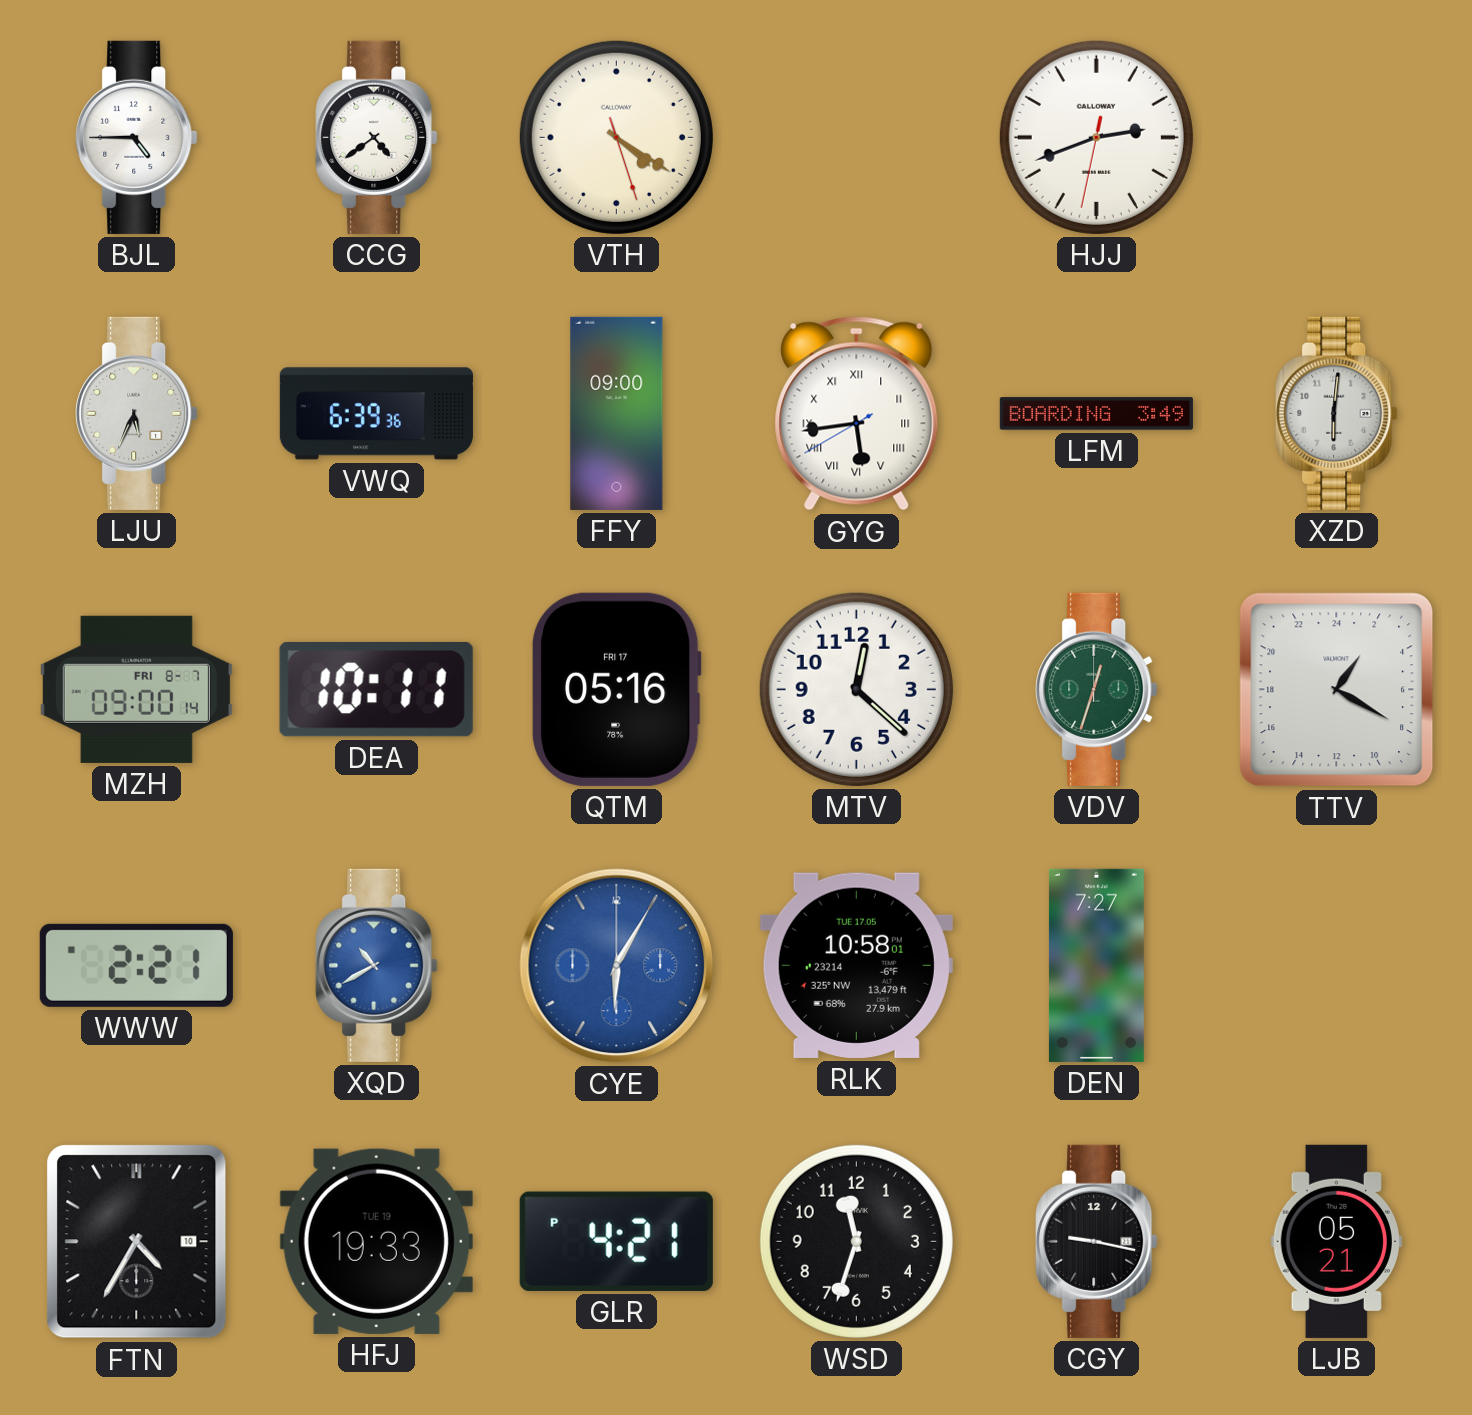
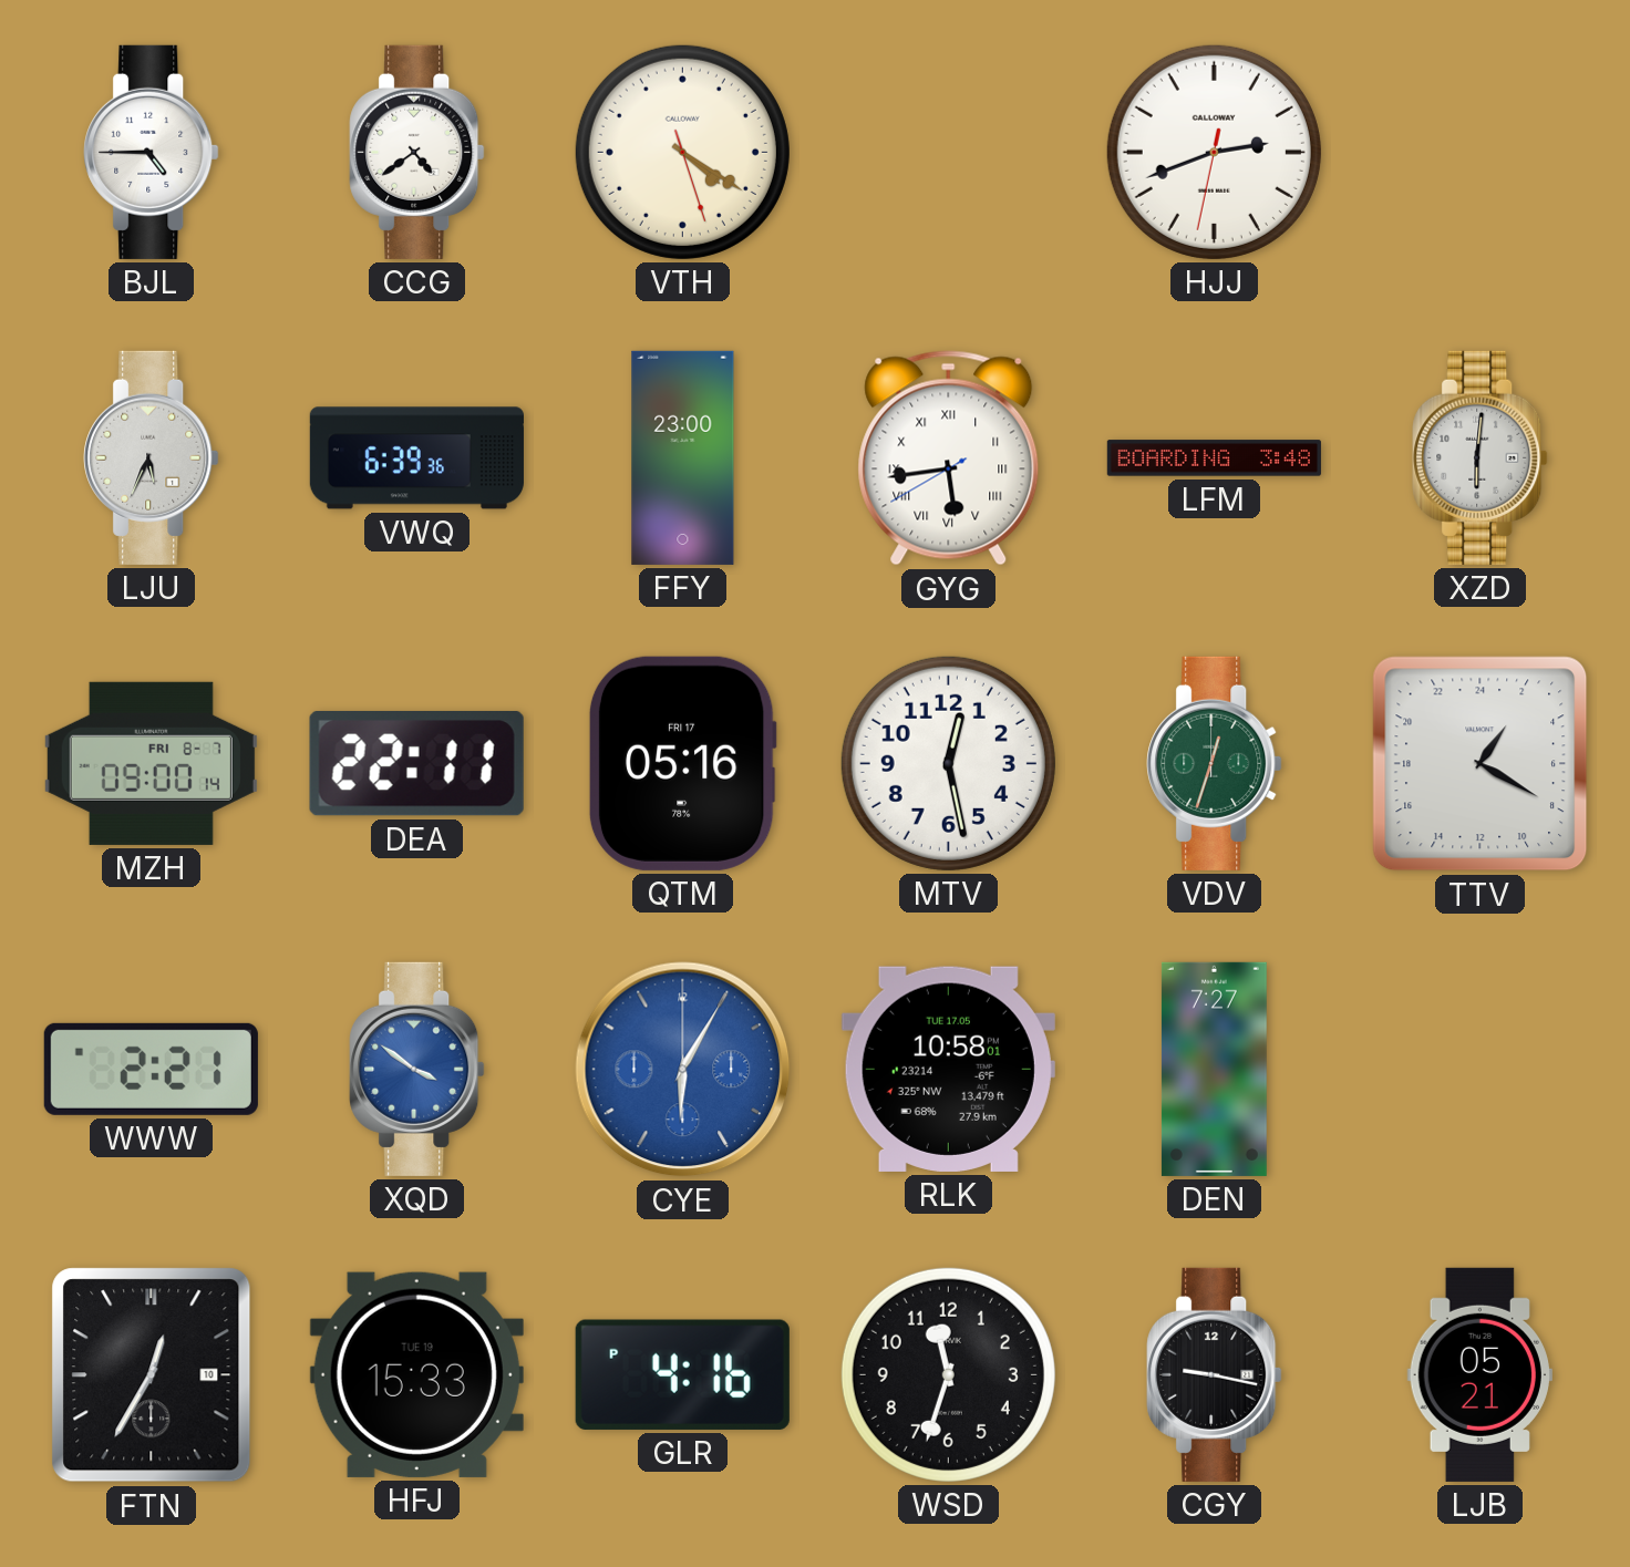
FFY: 09:00 -> 23:00 (683, 457)
LFM: 3:49 -> 3:48 (1214, 458)
DEA: 10:11 -> 22:11 (416, 763)
MTV: 12:22 -> 12:28 (948, 763)
XQD: 10:40 -> 3:51 (417, 1069)
FTN: 4:35 -> 12:35 (152, 1375)
HFJ: 19:33 -> 15:33 (416, 1374)
GLR: 4:21 -> 4:16 (682, 1374)
